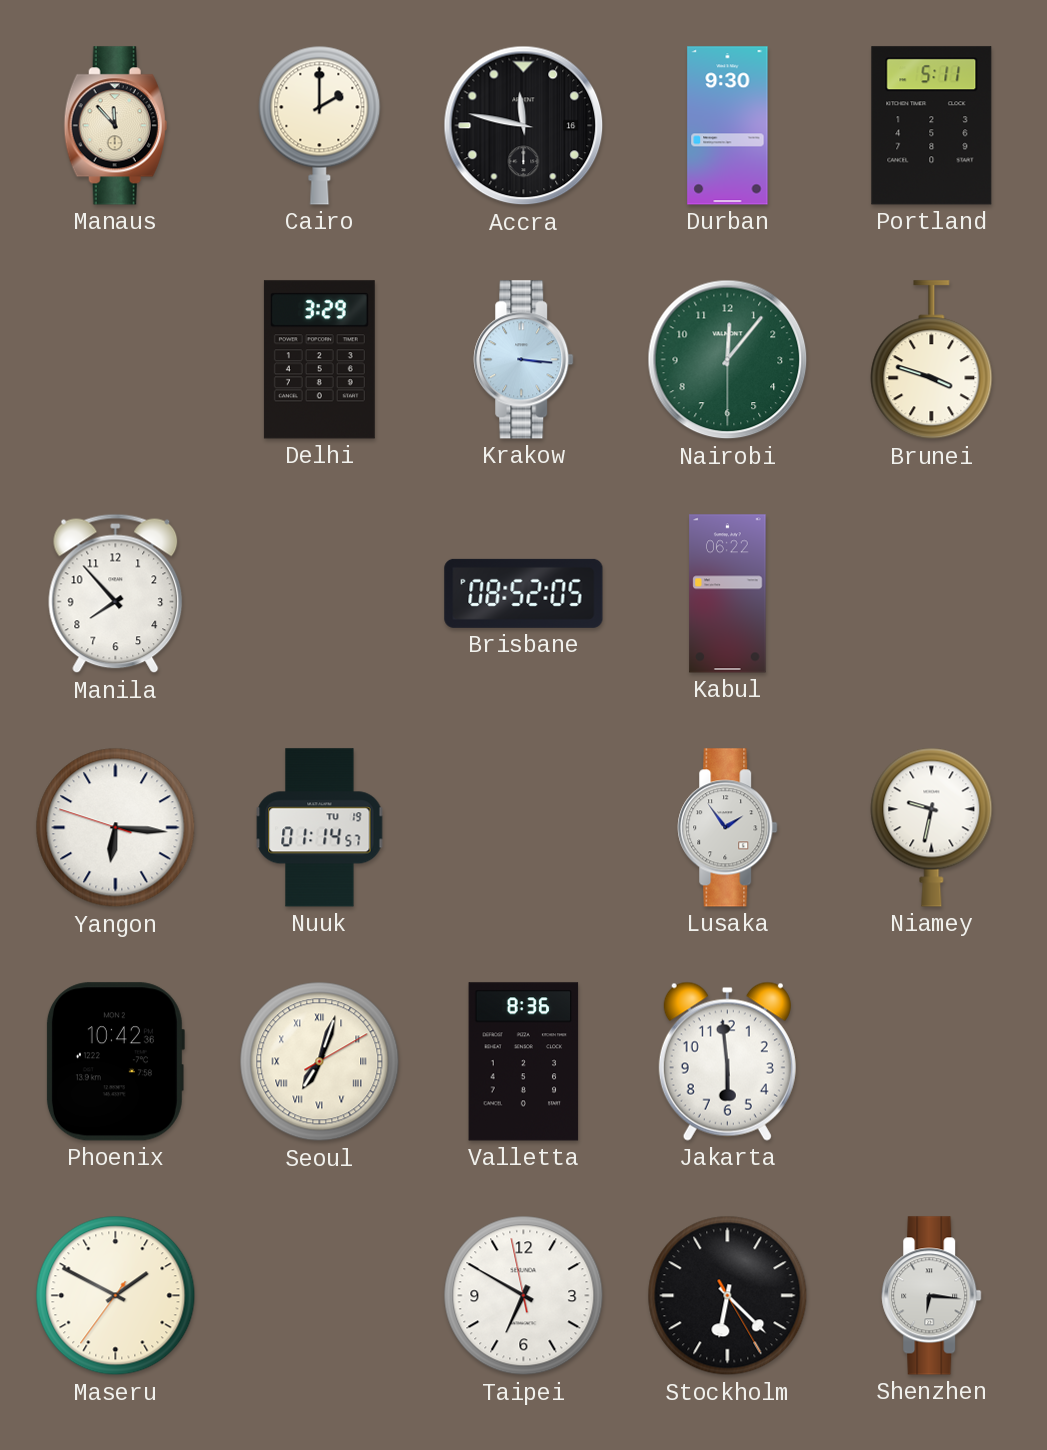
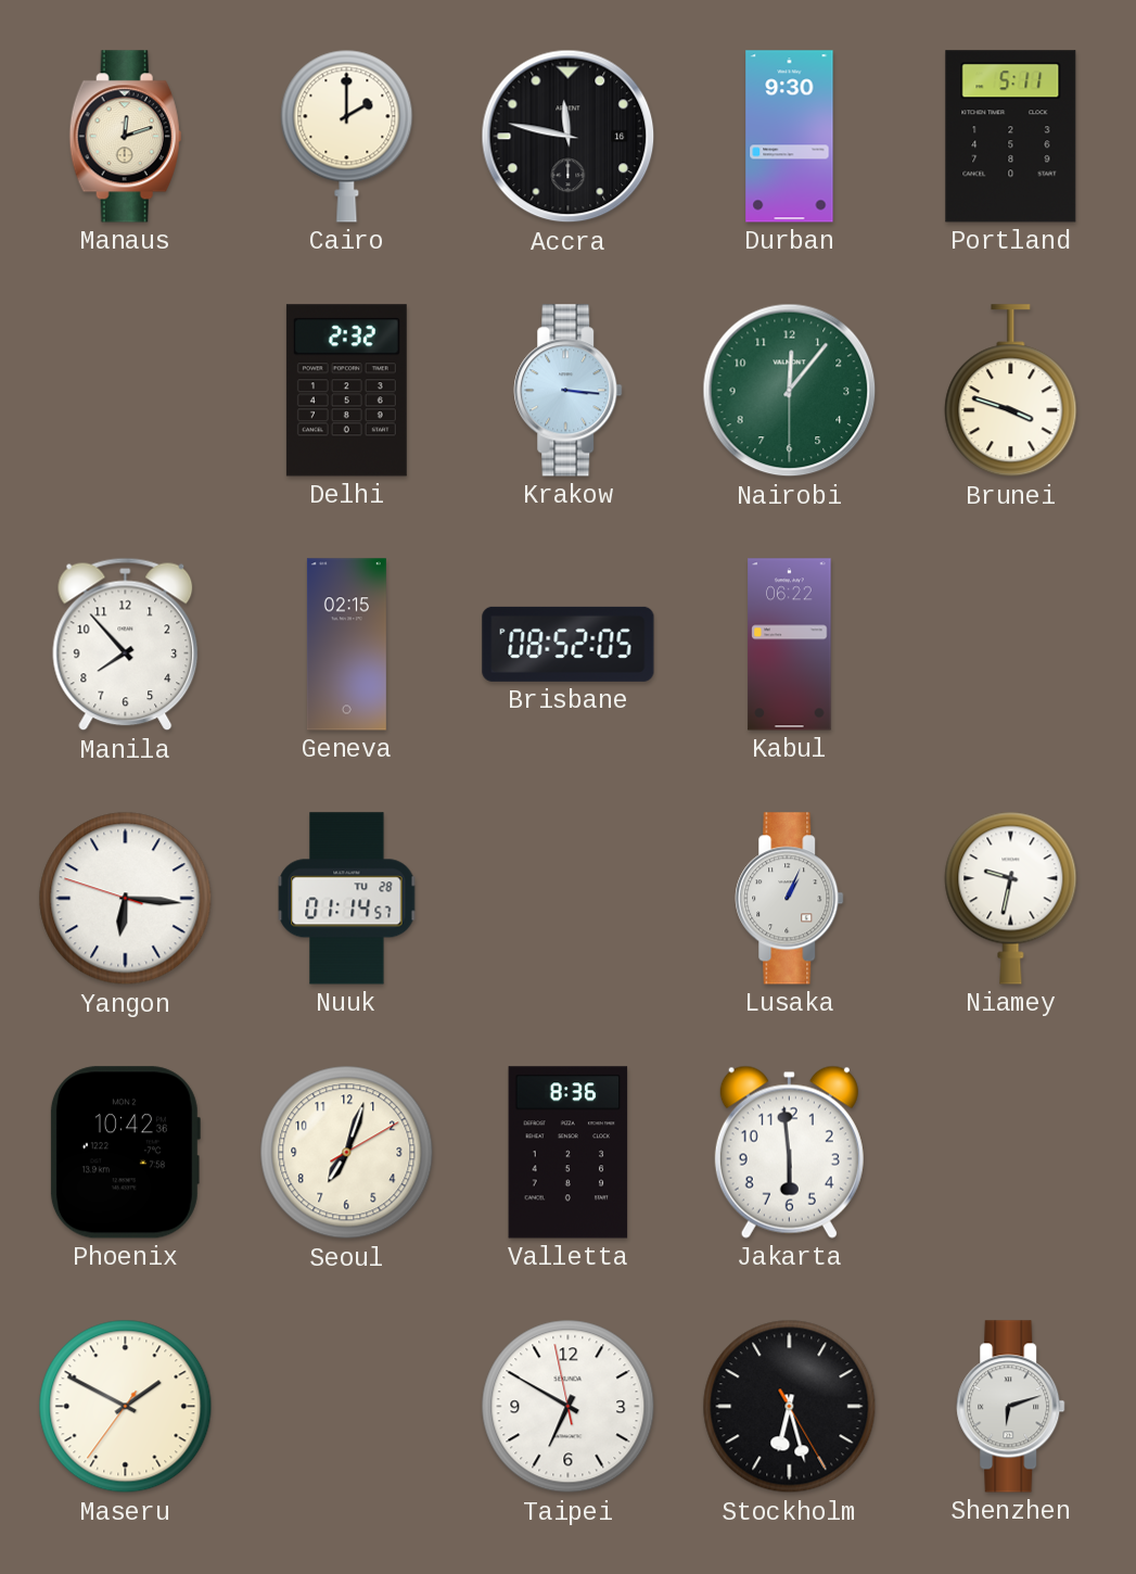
Manaus: 11:53 -> 12:12 (125, 137)
Delhi: 3:29 -> 2:32 (346, 391)
Geneva: none -> 02:15 (346, 645)
Nuuk date: TU 19 -> TU 28 (347, 899)
Lusaka: 1:54 -> 1:04 (790, 899)
Seoul numerals: Roman -> Arabic (347, 1153)
Stockholm: 6:22 -> 6:27 (790, 1407)
Shenzhen: 6:16 -> 6:12 (1011, 1407)
